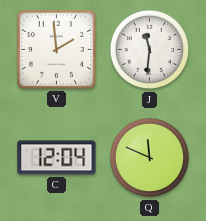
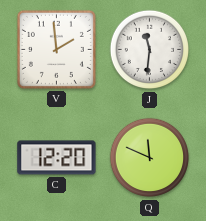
C: 12:04 -> 12:20 (57, 158)
